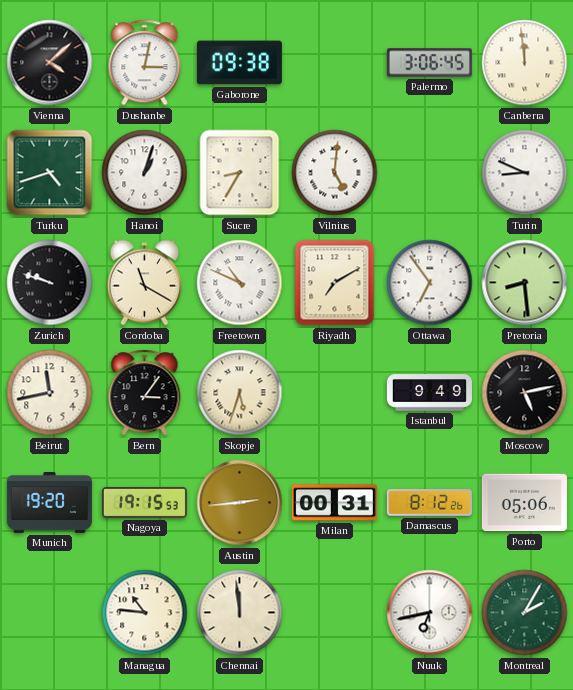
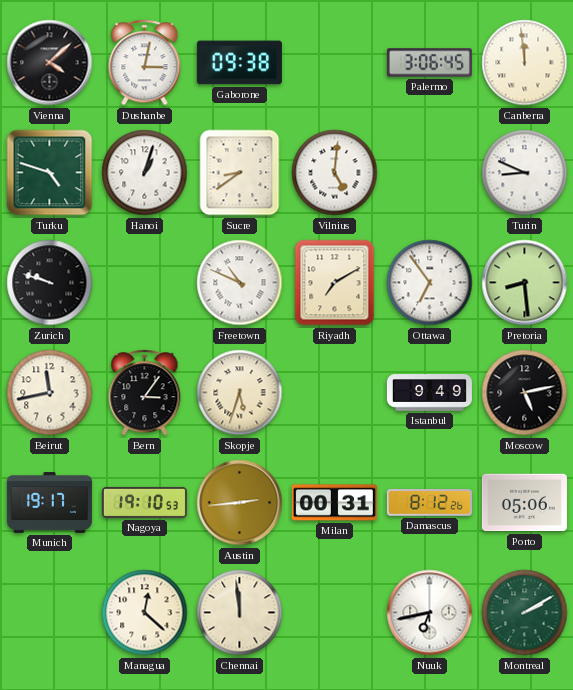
Turku: 4:42 -> 4:48 (50, 173)
Sucre: 8:35 -> 8:39 (240, 173)
Cordoba: 11:20 -> none (144, 283)
Munich: 19:20 -> 19:17 (49, 503)
Nagoya: 19:15 -> 19:10 (144, 502)
Managua: 10:46 -> 12:22 (145, 613)
Montreal: 2:05 -> 2:10 (525, 613)
